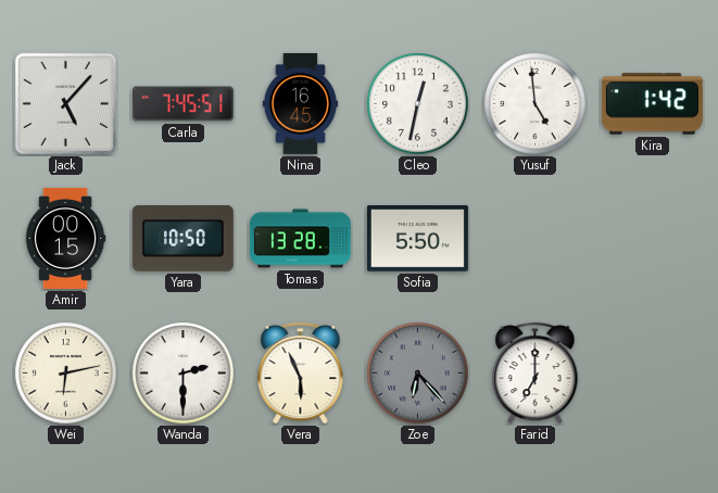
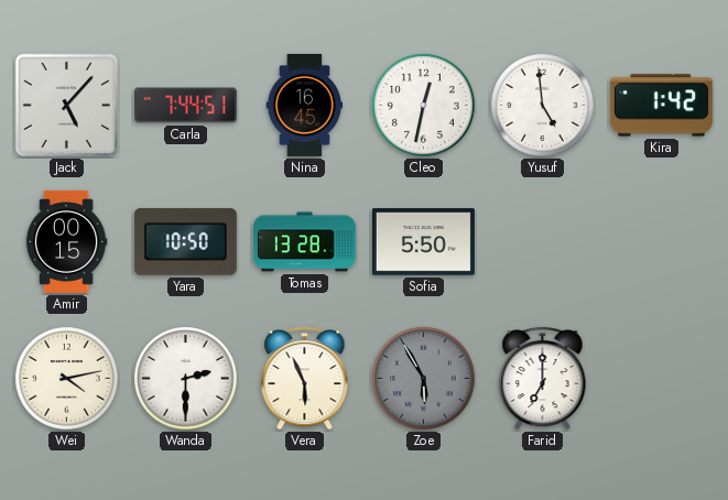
Carla: 7:45 -> 7:44 (185, 106)
Wei: 6:13 -> 4:13 (67, 379)
Zoe: 6:23 -> 5:55 (424, 379)
